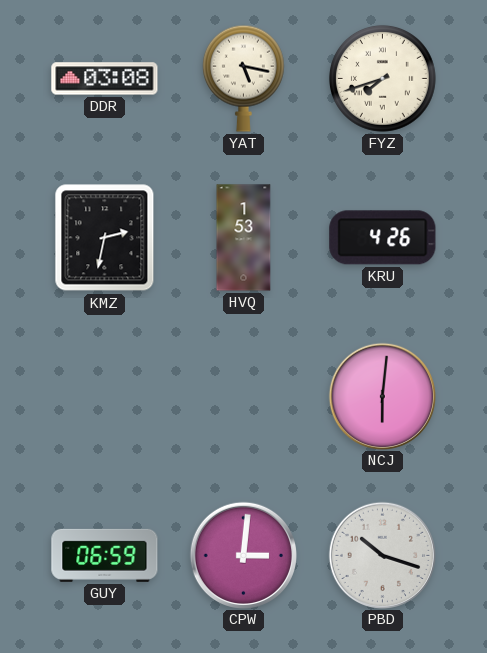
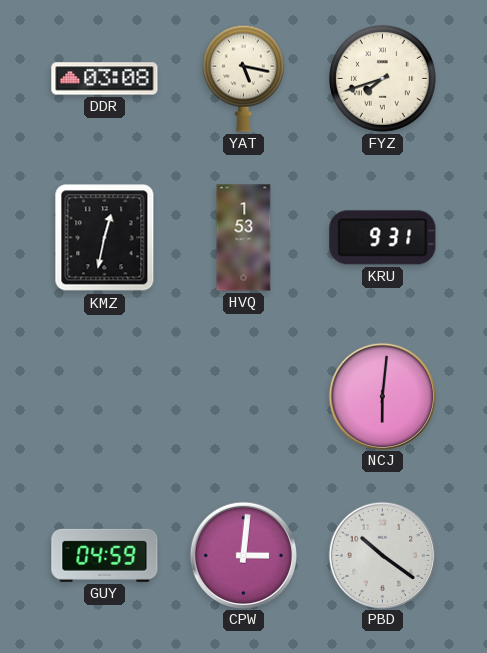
KMZ: 2:32 -> 12:32 (105, 238)
KRU: 4:26 -> 9:31 (383, 238)
GUY: 06:59 -> 04:59 (105, 555)
PBD: 10:18 -> 10:21 (382, 555)
